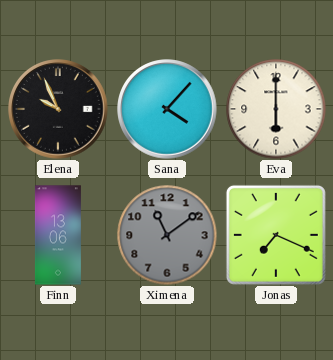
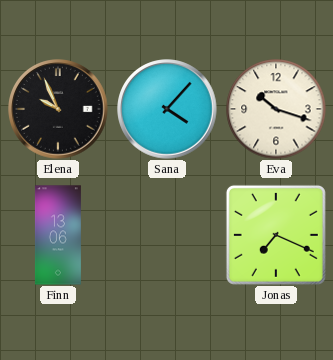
Eva: 6:00 -> 10:18 (276, 109)
Ximena: 11:09 -> none (167, 235)
